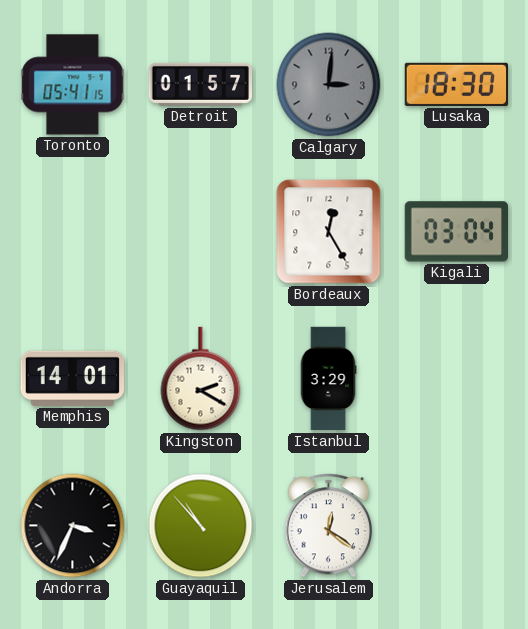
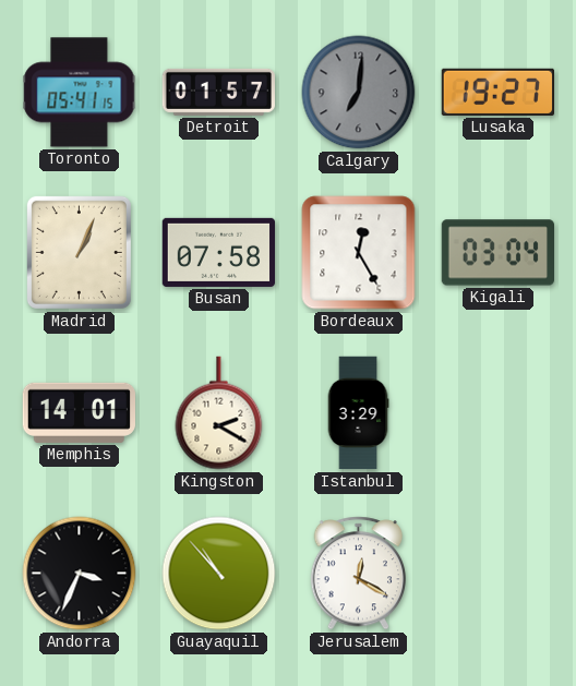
Calgary: 3:01 -> 7:01 (359, 93)
Lusaka: 18:30 -> 19:27 (497, 92)
Madrid: none -> 1:04 (79, 252)
Busan: none -> 07:58 (218, 252)
Jerusalem: 12:21 -> 12:20 (359, 574)
